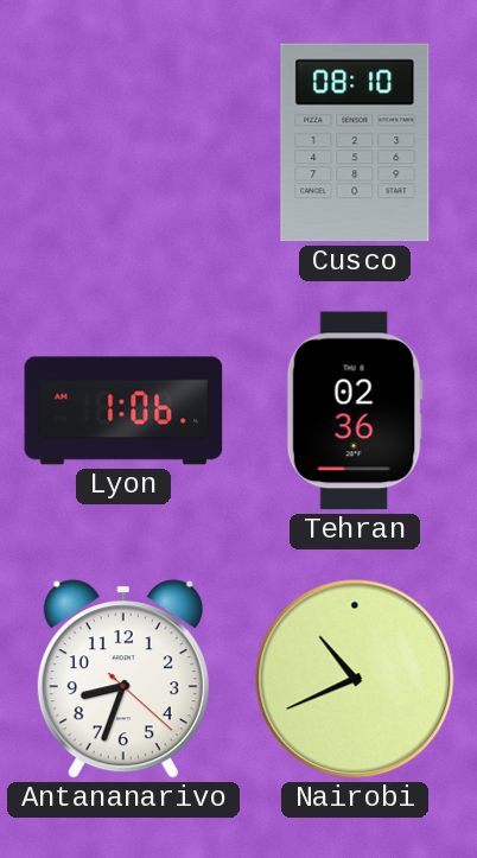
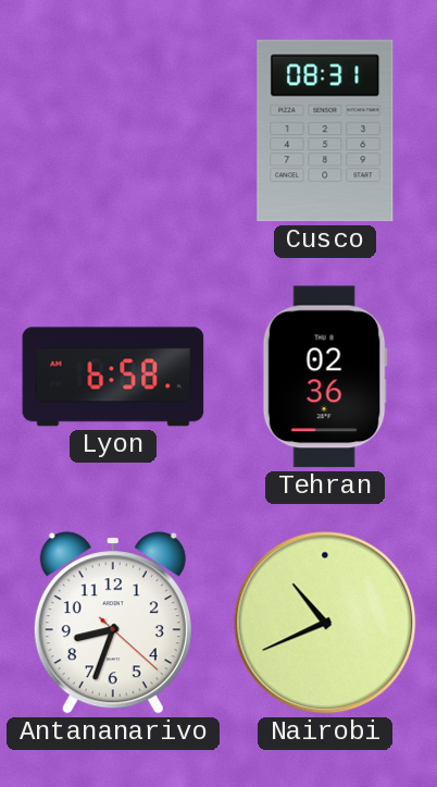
Cusco: 08:10 -> 08:31 (325, 131)
Lyon: 1:06 -> 6:58 (113, 377)
